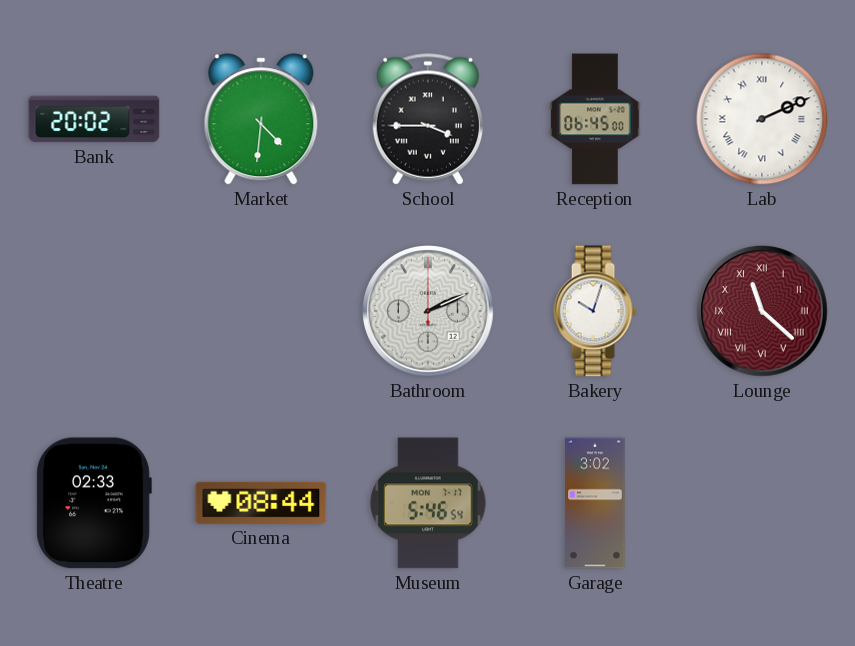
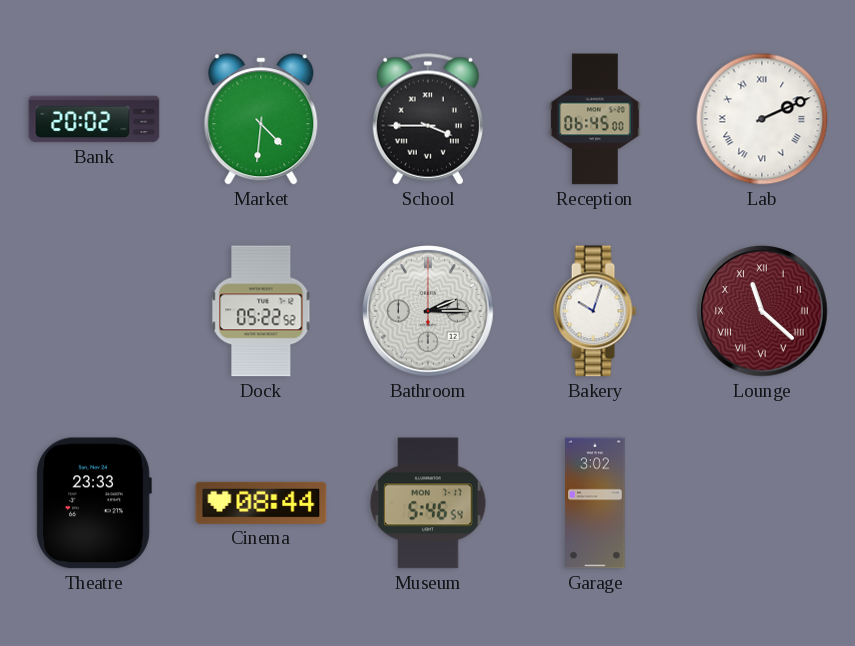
Dock: none -> 05:22 (261, 311)
Bathroom: 2:11 -> 2:15 (429, 312)
Theatre: 02:33 -> 23:33 (94, 503)
